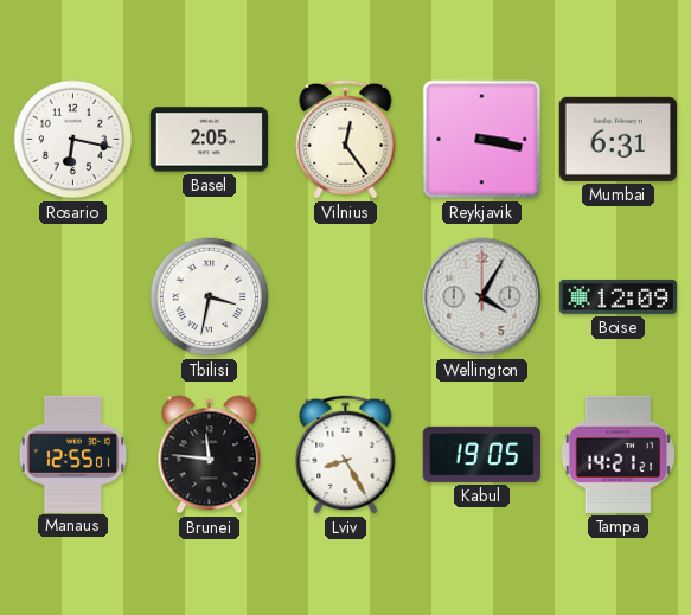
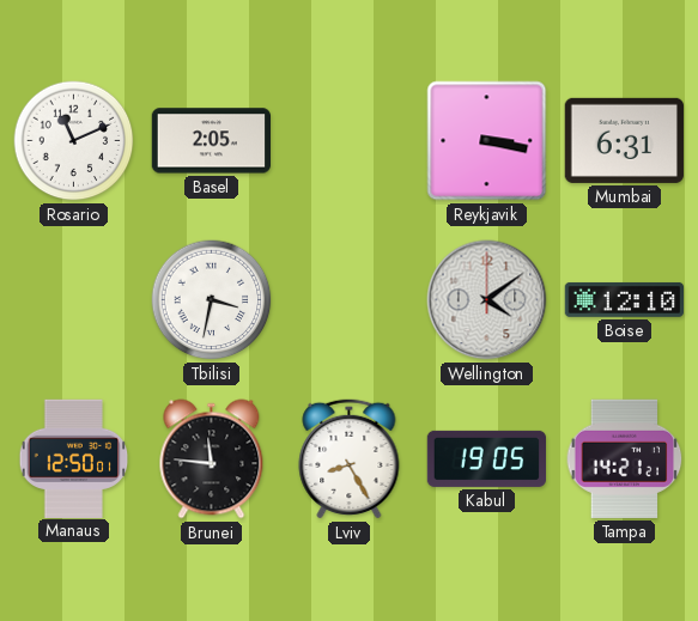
Rosario: 6:17 -> 11:11 (74, 141)
Vilnius: 12:24 -> none (346, 139)
Wellington: 4:05 -> 4:09 (487, 300)
Boise: 12:09 -> 12:10 (624, 299)
Manaus: 12:55 -> 12:50 (74, 458)
